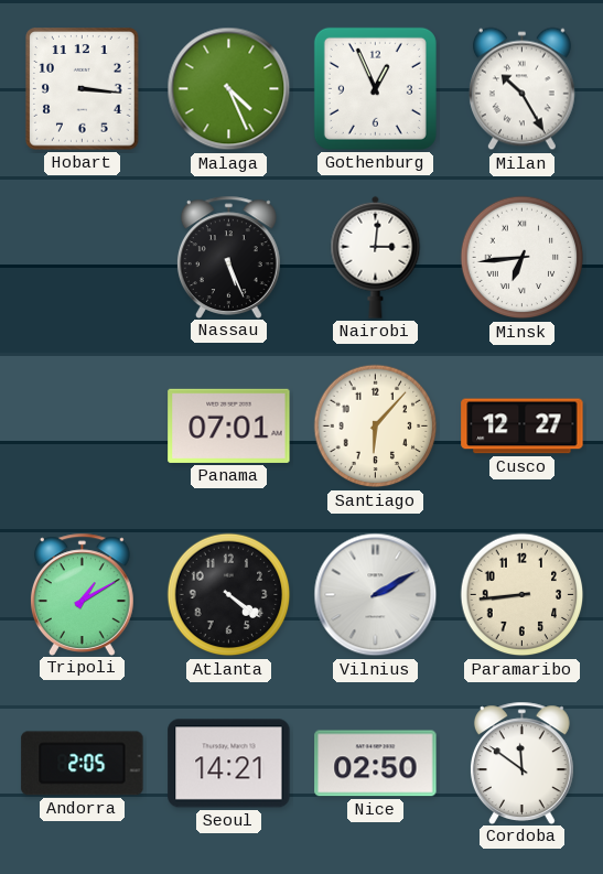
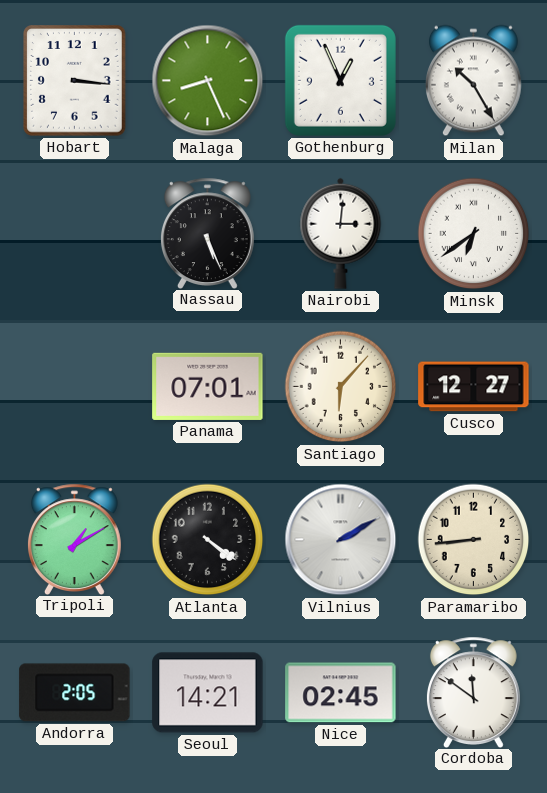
Malaga: 4:26 -> 8:26 (208, 81)
Minsk: 6:44 -> 6:39 (474, 234)
Nice: 02:50 -> 02:45 (341, 693)
